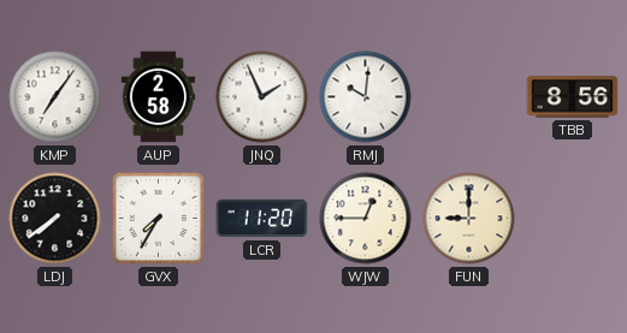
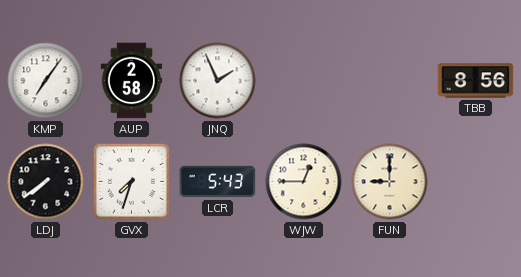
RMJ: 10:01 -> none (366, 97)
GVX: 7:35 -> 7:33 (131, 181)
LCR: 11:20 -> 5:43 (218, 182)
